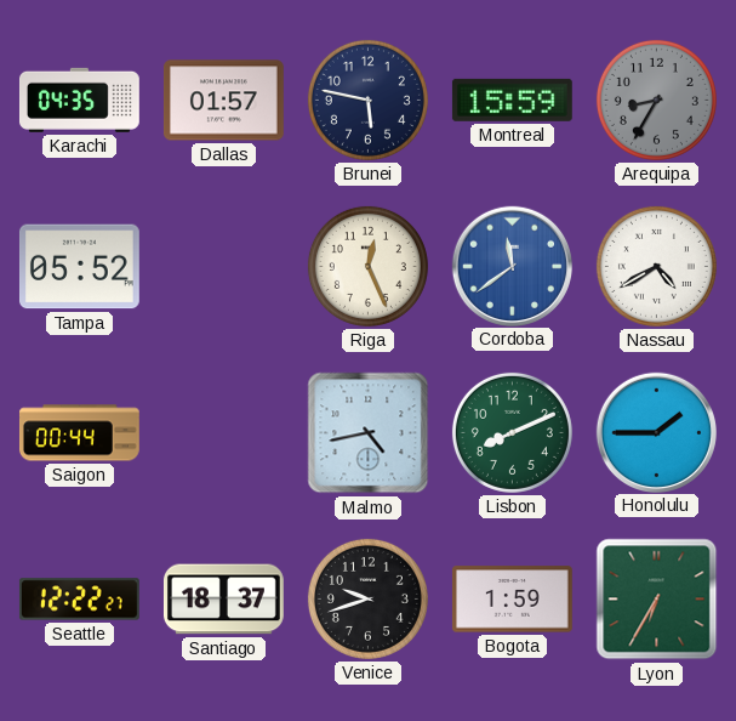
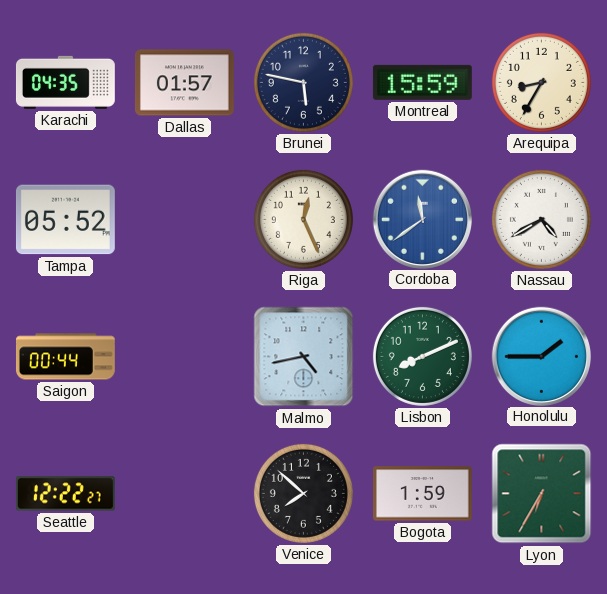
Arequipa dial: grey -> cream (541, 82)
Santiago: 18:37 -> none (223, 600)
Venice: 9:42 -> 7:52 (303, 493)
